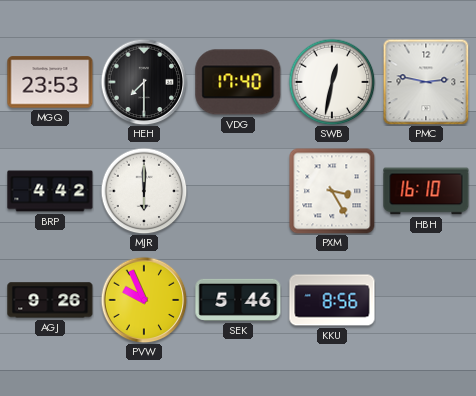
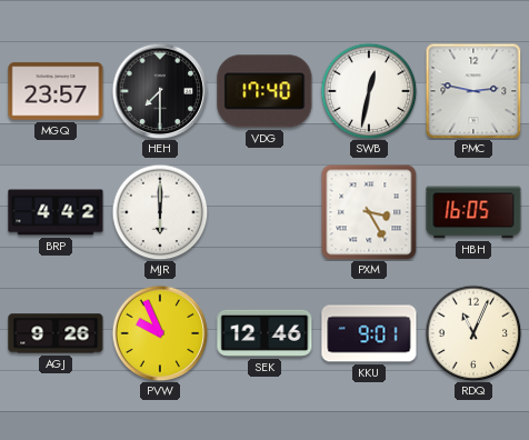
MGQ: 23:53 -> 23:57 (56, 91)
HBH: 16:10 -> 16:05 (473, 212)
SEK: 5:46 -> 12:46 (264, 333)
KKU: 8:56 -> 9:01 (369, 333)
RDQ: none -> 11:04 (473, 333)
